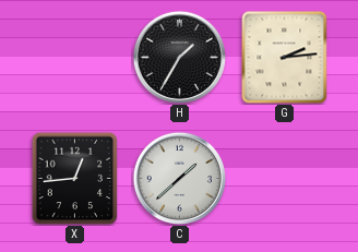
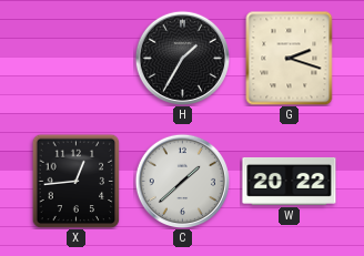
G: 2:14 -> 2:18 (290, 58)
W: none -> 20:22 (290, 181)
